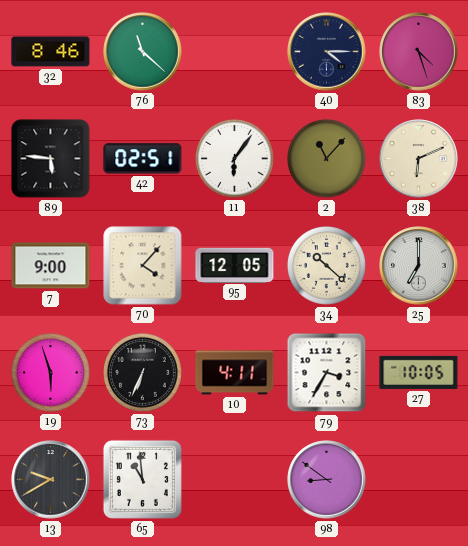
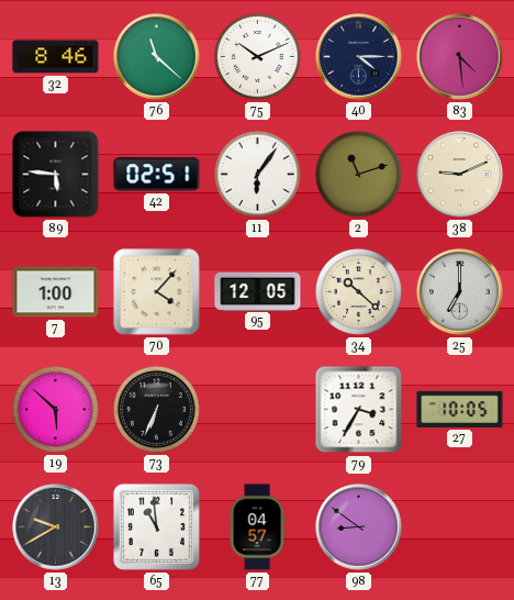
75: none -> 10:11 (257, 56)
83: 4:27 -> 4:29 (460, 57)
2: 11:07 -> 11:12 (358, 174)
38: 6:11 -> 9:11 (460, 175)
7: 9:00 -> 1:00 (56, 292)
19: 5:57 -> 5:52 (55, 409)
10: 4:11 -> none (235, 373)
77: none -> 04:57 (257, 527)
